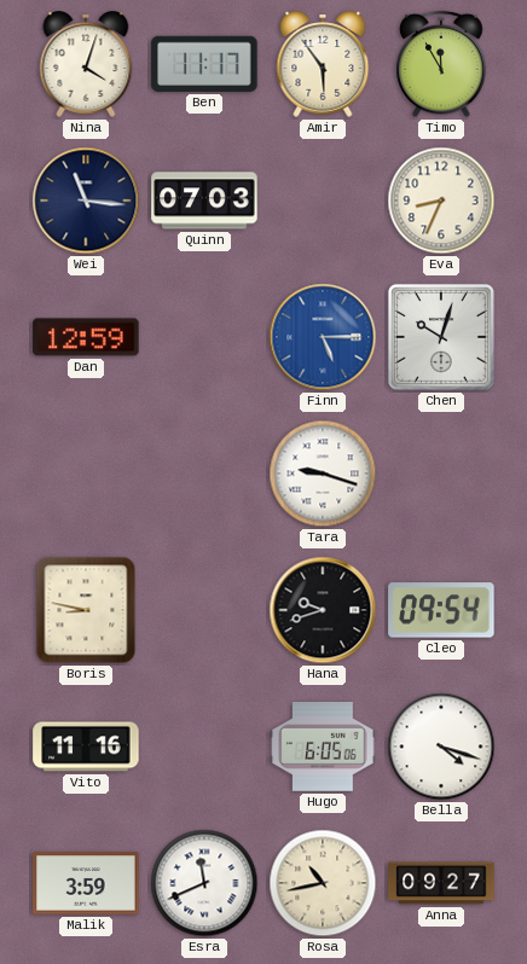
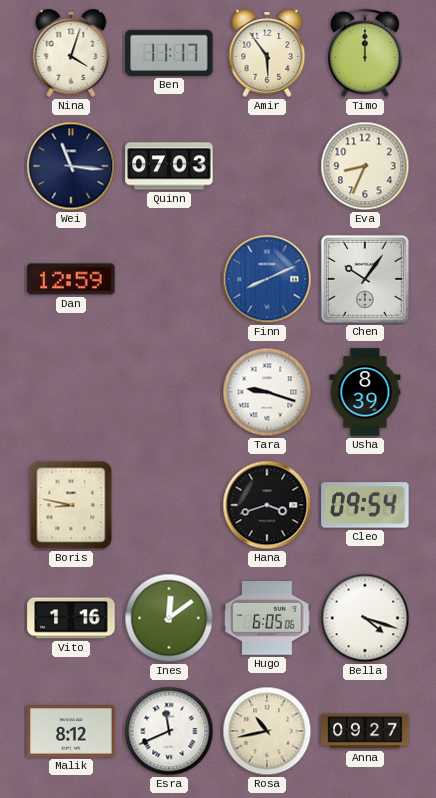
Timo: 11:55 -> 12:00 (365, 53)
Finn: 5:15 -> 8:11 (267, 279)
Chen: 10:03 -> 10:06 (365, 279)
Usha: none -> 8:39 (365, 392)
Hana: 9:42 -> 3:42 (267, 505)
Vito: 11:16 -> 1:16 (71, 618)
Ines: none -> 12:09 (169, 618)
Malik: 3:59 -> 8:12 (71, 731)
